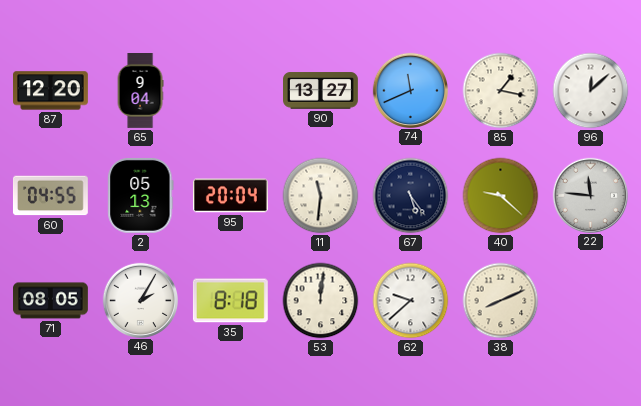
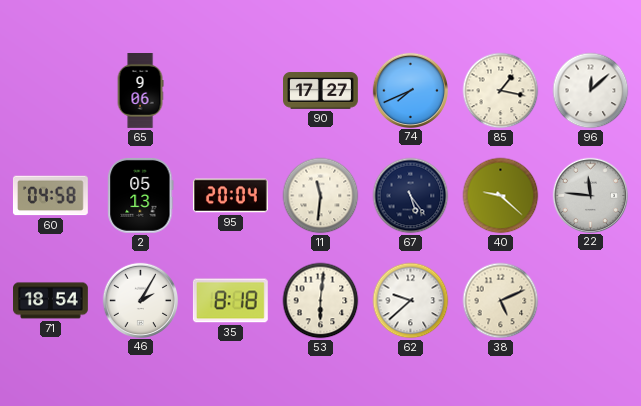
87: 12:20 -> none (51, 91)
65: 9:04 -> 9:06 (140, 91)
90: 13:27 -> 17:27 (321, 91)
74: 11:41 -> 7:41 (410, 90)
60: 04:55 -> 04:58 (50, 196)
71: 08:05 -> 18:54 (51, 301)
53: 12:01 -> 6:01 (321, 301)
38: 8:11 -> 5:11 (501, 301)
